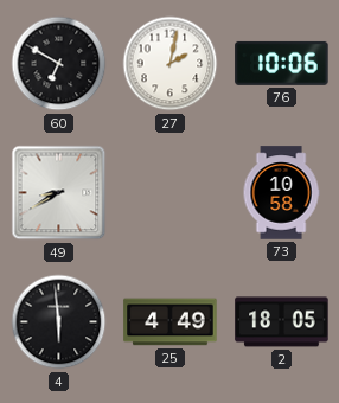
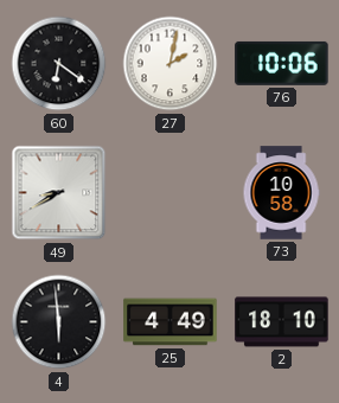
60: 6:50 -> 6:21 (59, 64)
2: 18:05 -> 18:10 (282, 322)
